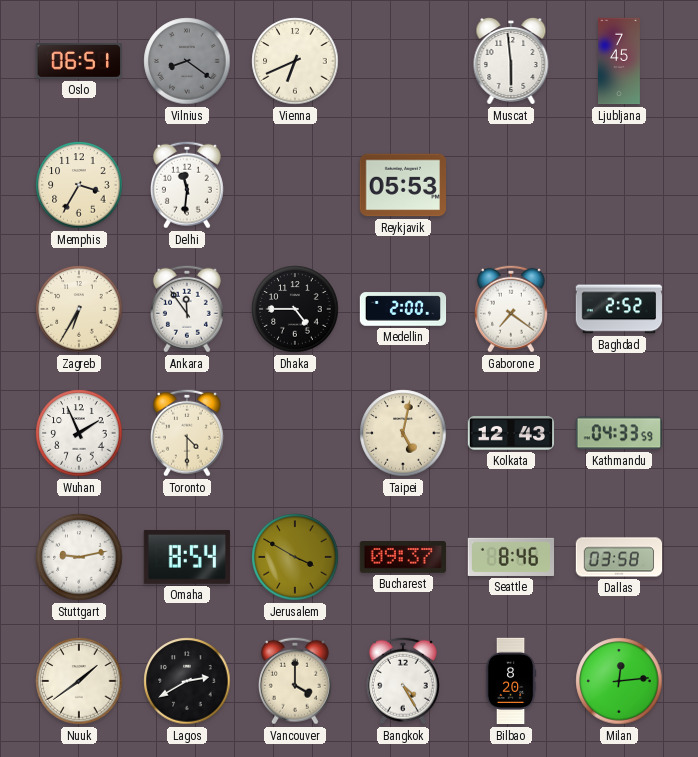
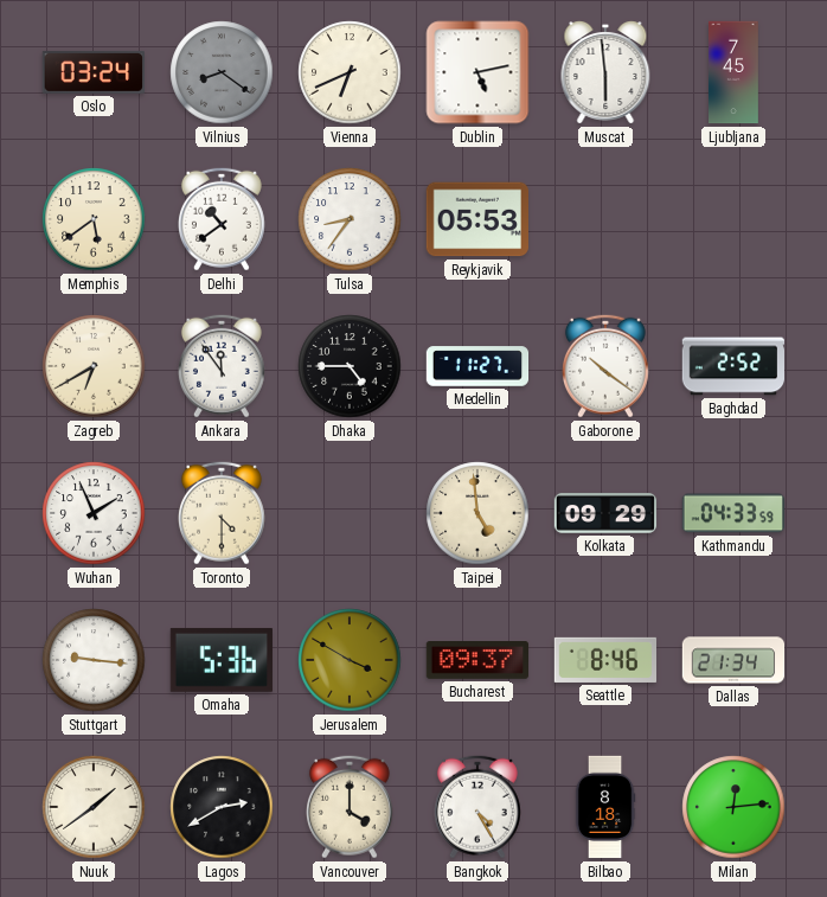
Oslo: 06:51 -> 03:24 (92, 72)
Dublin: none -> 5:13 (477, 72)
Memphis: 3:35 -> 5:39 (94, 219)
Delhi: 11:31 -> 10:39 (222, 219)
Tulsa: none -> 8:36 (350, 219)
Zagreb: 6:35 -> 6:40 (94, 366)
Medellin: 2:00 -> 11:27 (477, 366)
Gaborone: 7:21 -> 10:21 (605, 366)
Taipei: 5:02 -> 4:59 (477, 513)
Kolkata: 12:43 -> 09:29 (605, 513)
Stuttgart: 9:13 -> 9:16 (94, 660)
Omaha: 8:54 -> 5:36 (220, 660)
Dallas: 03:58 -> 21:34 (733, 660)
Bilbao: 8:20 -> 8:18 (605, 807)
